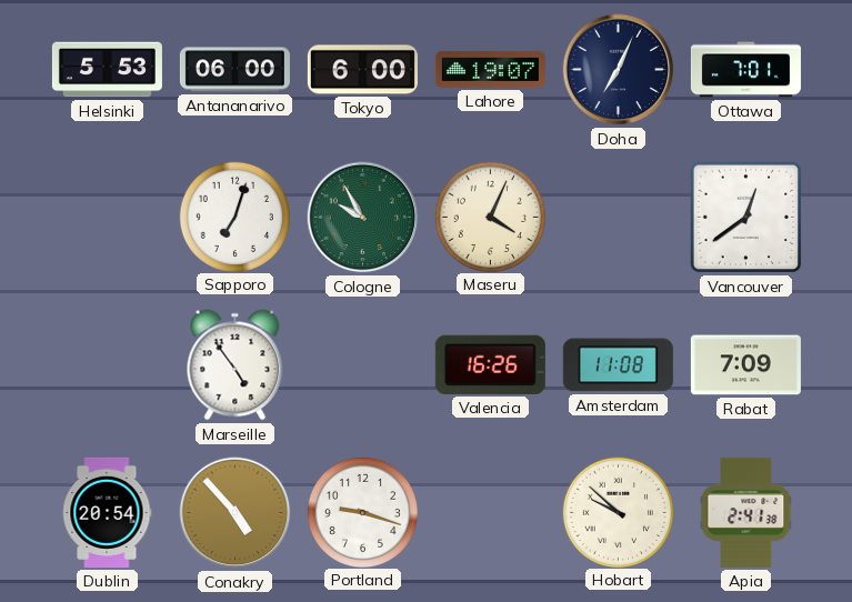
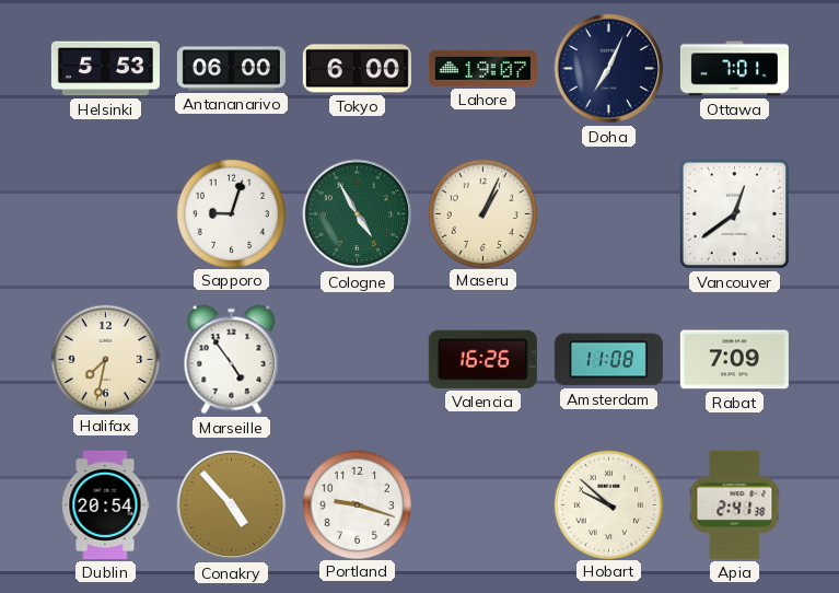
Sapporo: 7:03 -> 9:03 (231, 213)
Cologne: 9:55 -> 4:55 (358, 214)
Maseru: 4:04 -> 1:04 (482, 213)
Halifax: none -> 7:32 (105, 359)
